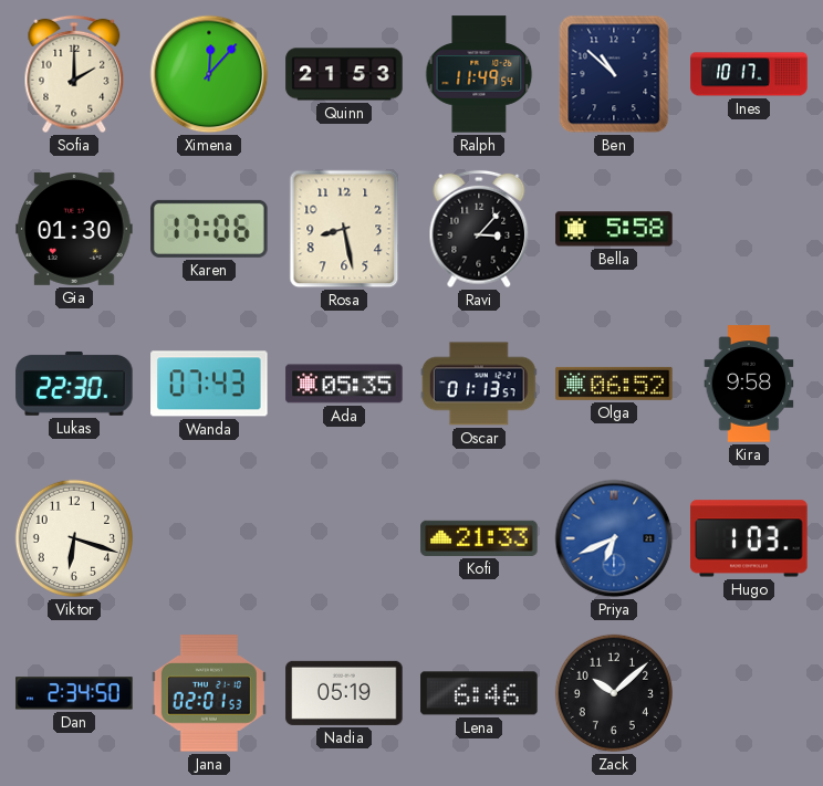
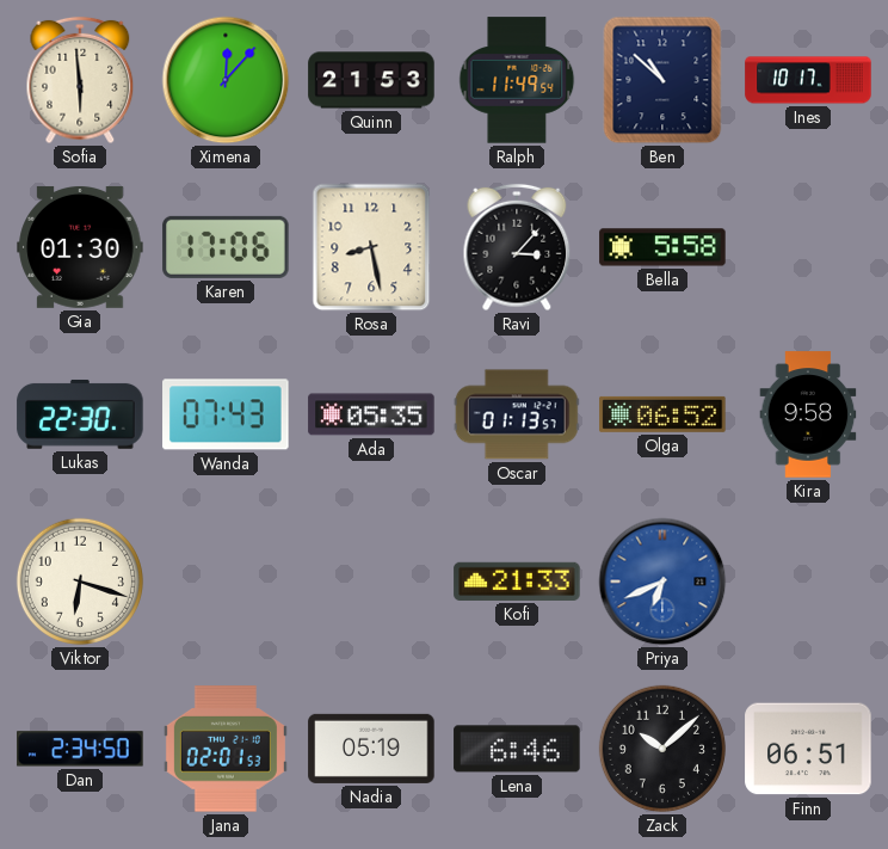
Sofia: 2:00 -> 5:59 (80, 80)
Hugo: 1:03 -> none (749, 538)
Finn: none -> 06:51 (808, 749)
